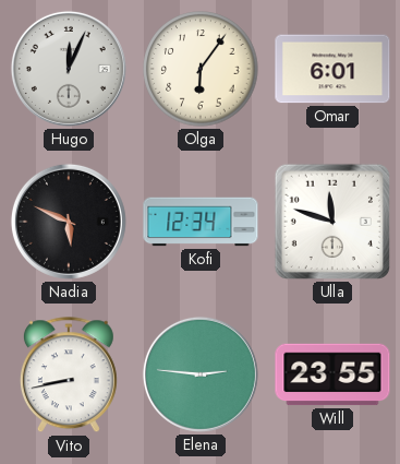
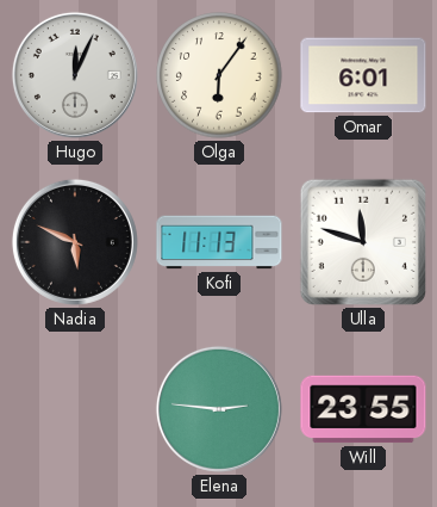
Kofi: 12:34 -> 11:13 (219, 242)
Vito: 8:43 -> none (69, 376)
